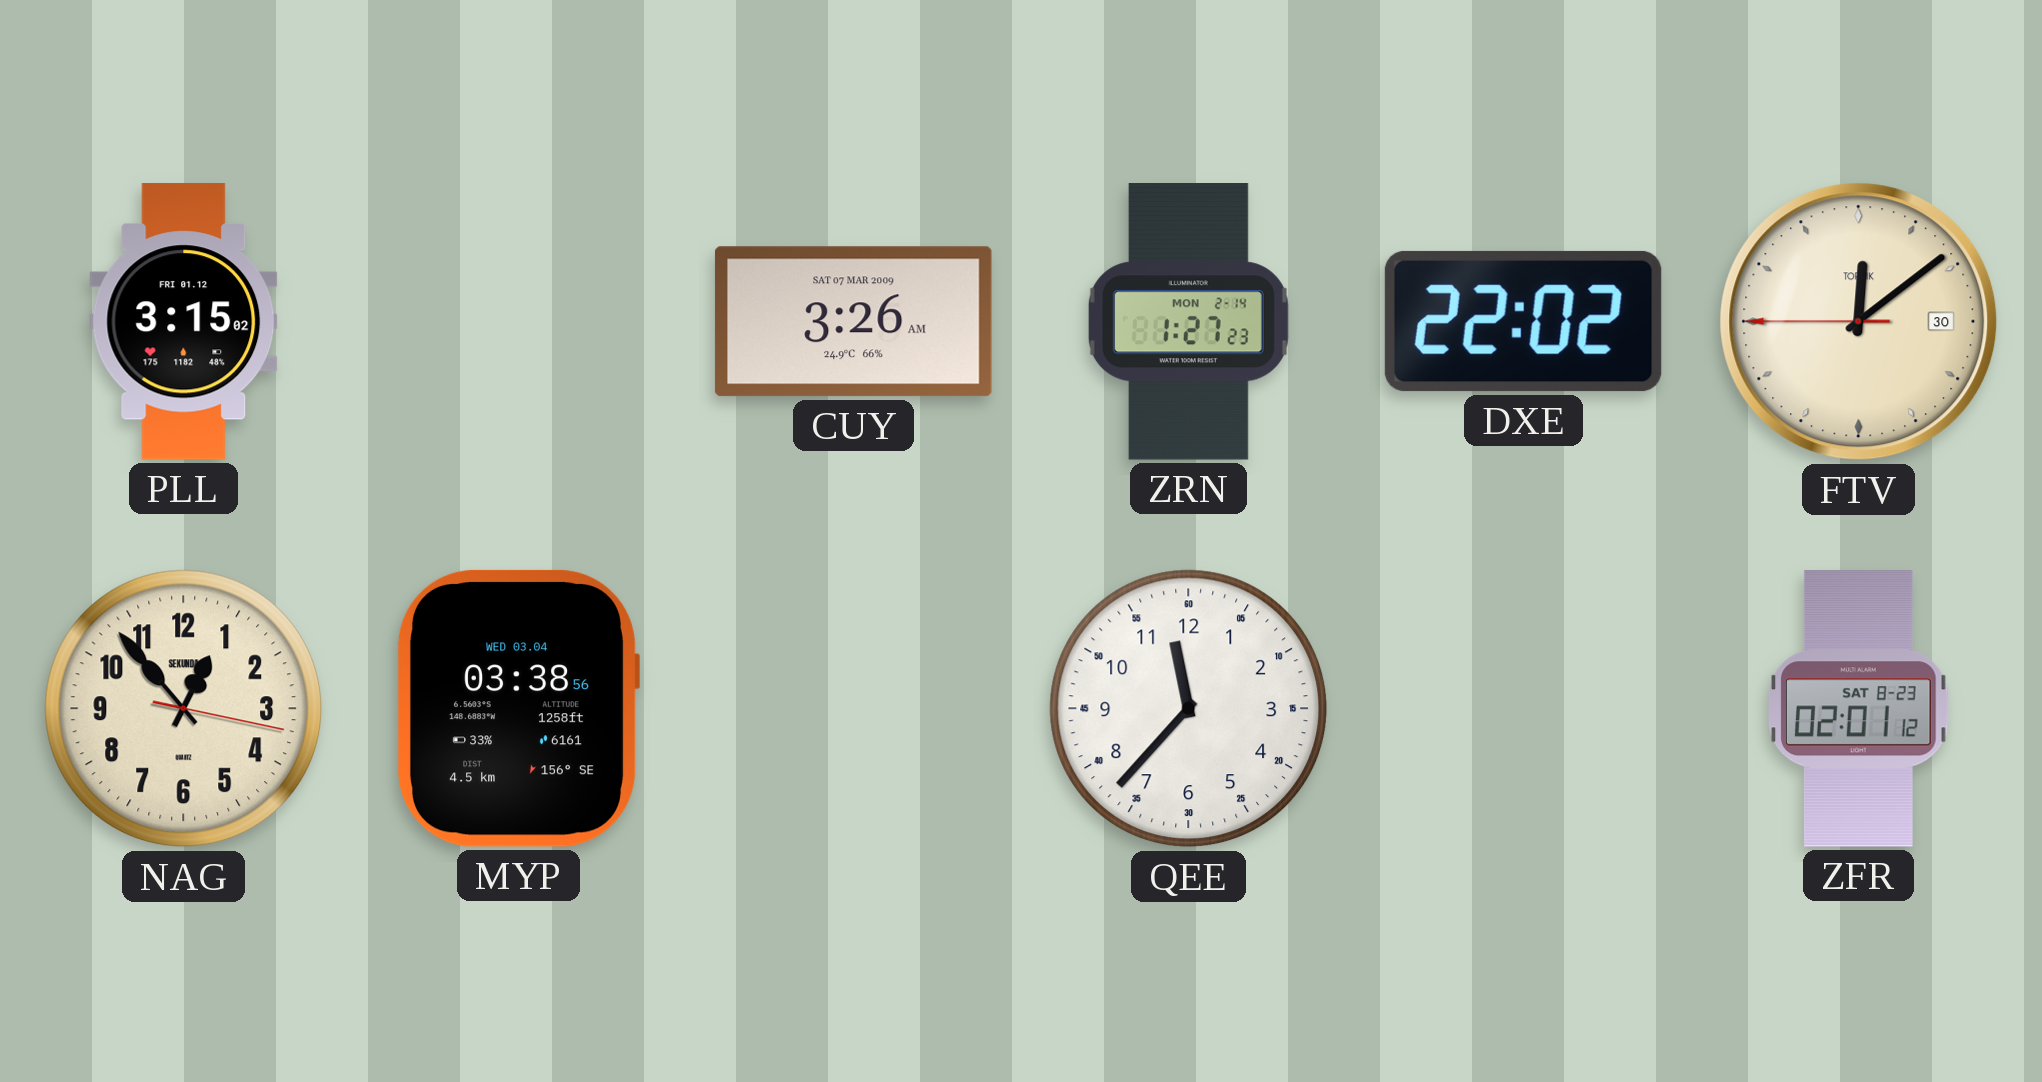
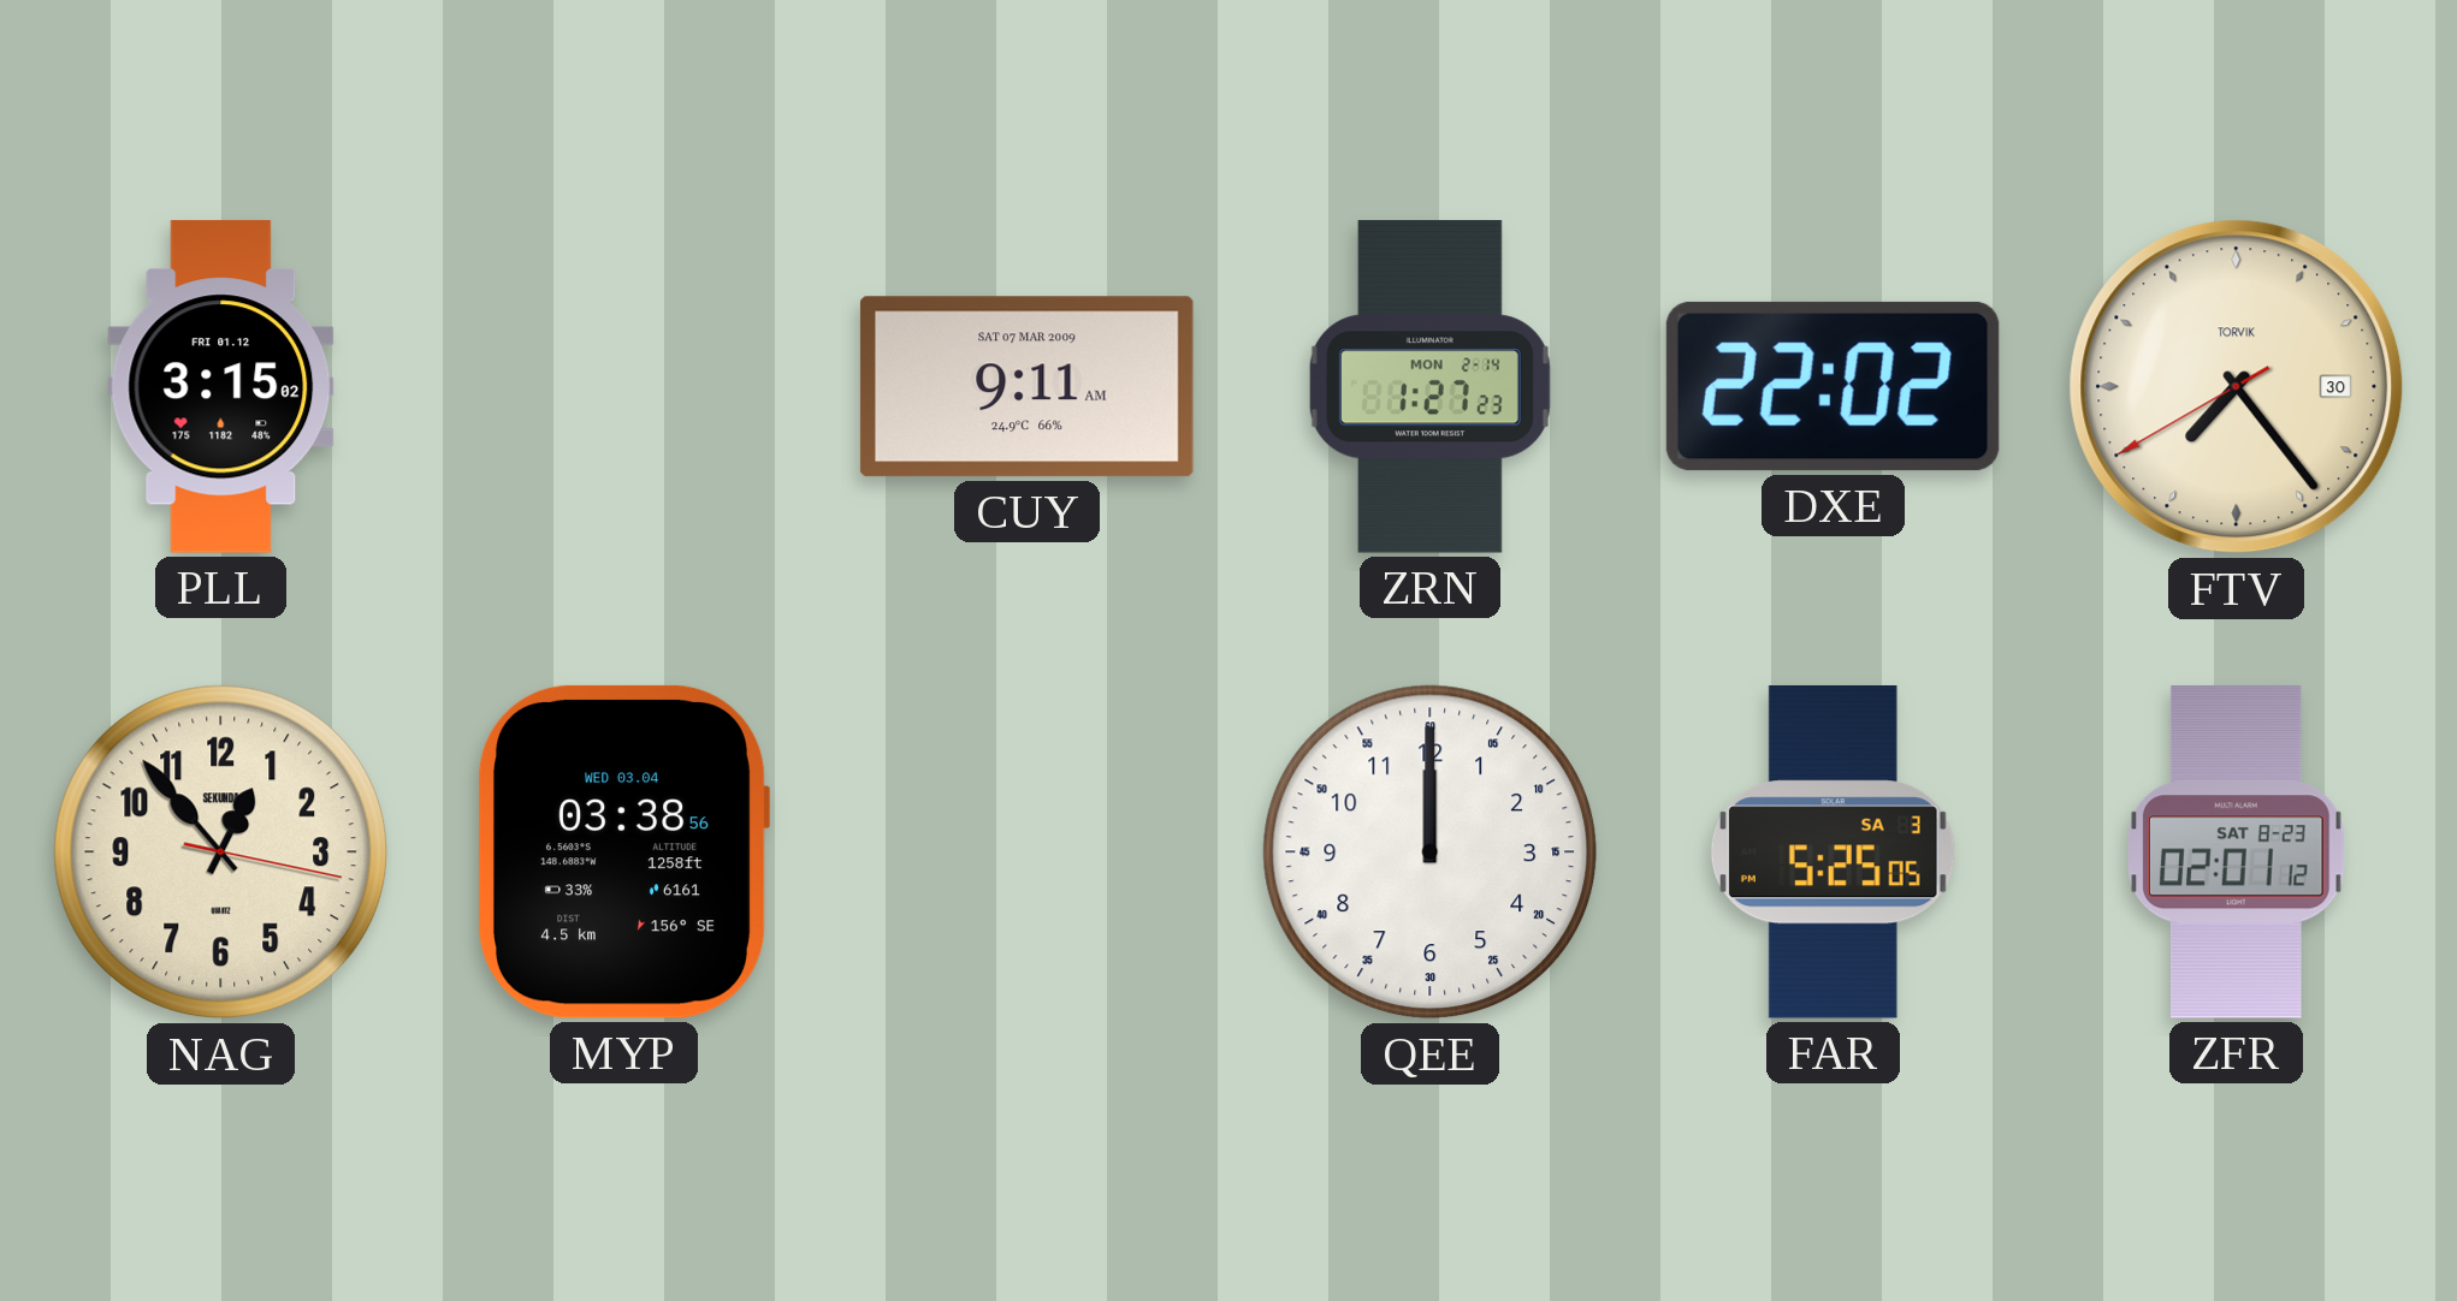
CUY: 3:26 -> 9:11 (1026, 387)
FTV: 12:08 -> 7:23 (2237, 387)
QEE: 11:37 -> 12:00 (1431, 853)
FAR: none -> 5:25 (1833, 851)
